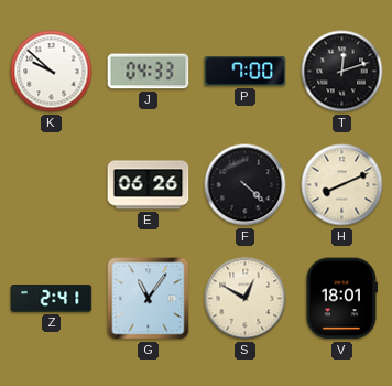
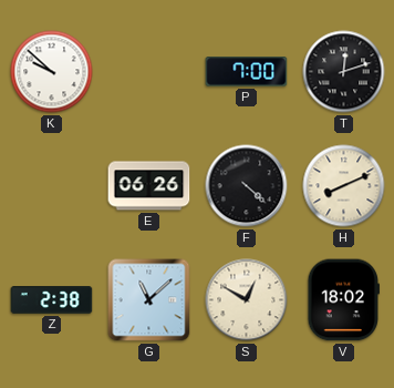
J: 04:33 -> none (149, 72)
Z: 2:41 -> 2:38 (52, 300)
G: 11:06 -> 11:08 (149, 300)
V: 18:01 -> 18:02 (343, 300)
